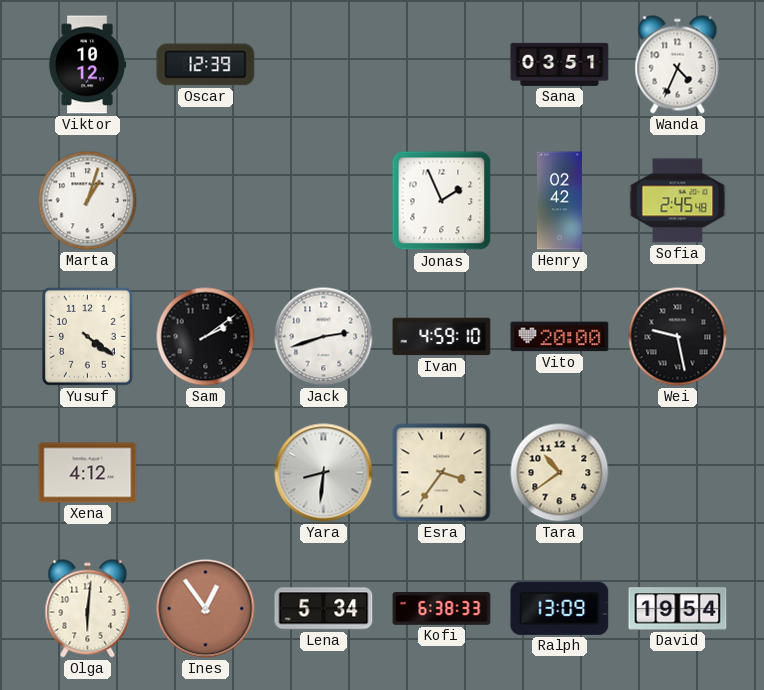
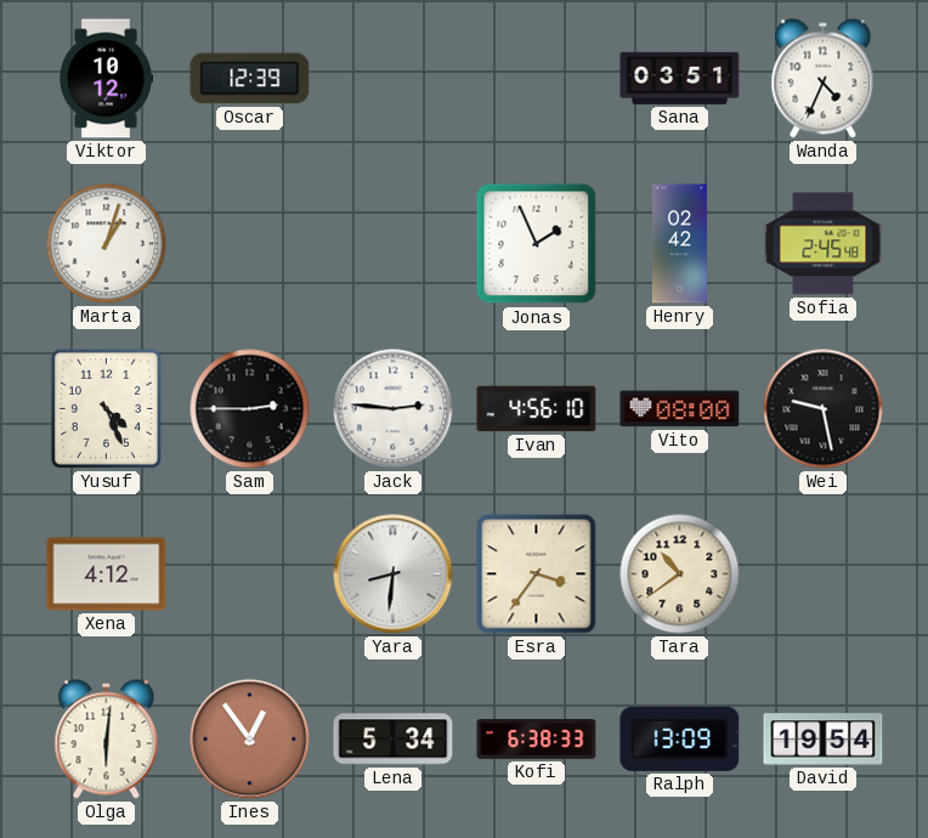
Yusuf: 4:21 -> 4:26 (106, 408)
Sam: 2:09 -> 2:45 (250, 409)
Jack: 2:42 -> 2:46 (394, 409)
Ivan: 4:59 -> 4:56 (537, 409)
Vito: 20:00 -> 08:00 (680, 409)
